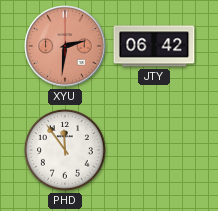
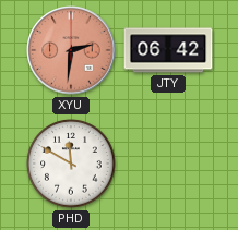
PHD: 11:54 -> 11:50 (71, 164)
